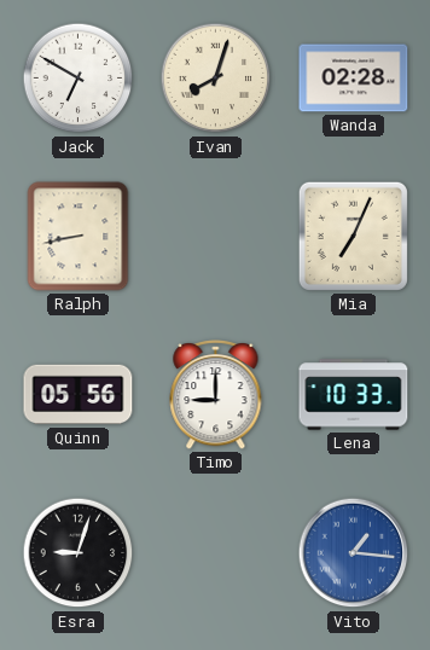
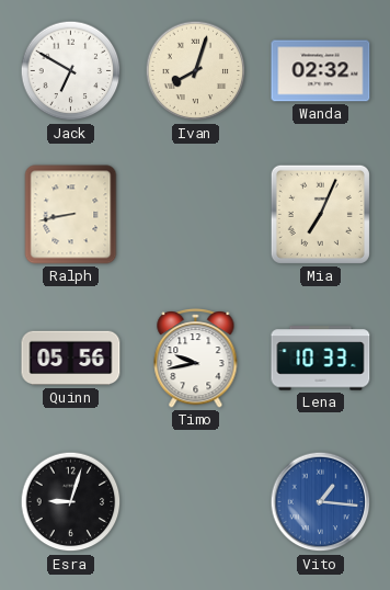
Wanda: 02:28 -> 02:32 (321, 71)
Timo: 9:00 -> 9:43 (196, 359)
